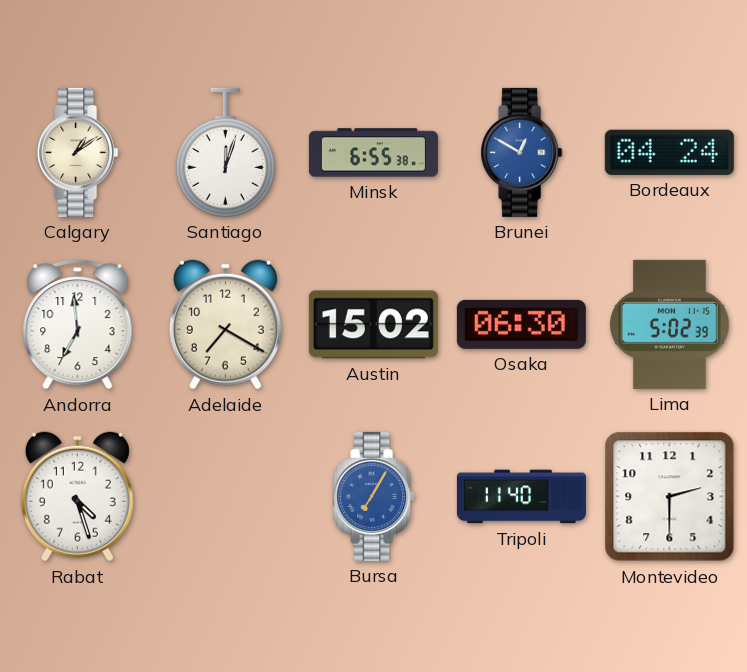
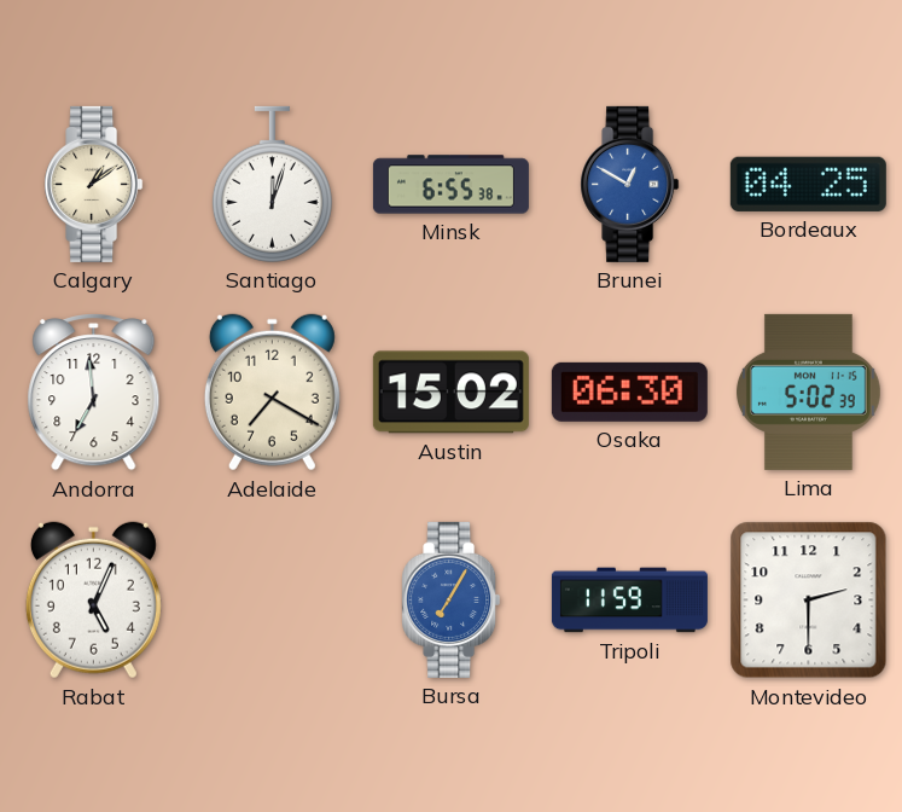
Bordeaux: 04:24 -> 04:25 (808, 184)
Rabat: 4:27 -> 5:04 (93, 601)
Tripoli: 11:40 -> 11:59 (629, 601)
